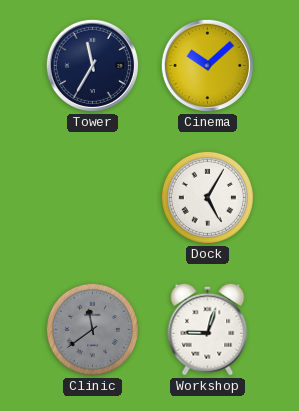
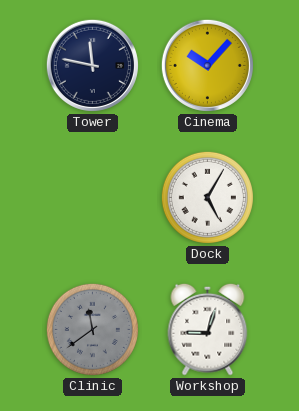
Tower: 11:35 -> 11:47 (92, 65)
Cinema: 10:08 -> 10:07 (207, 65)
